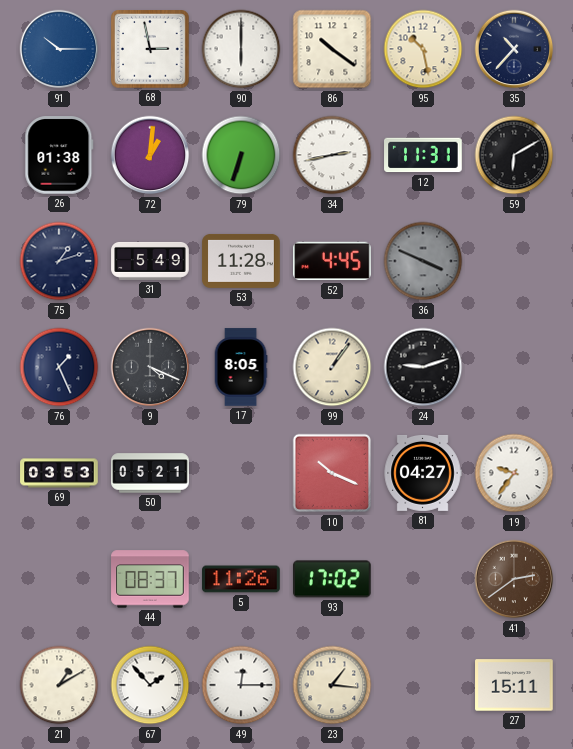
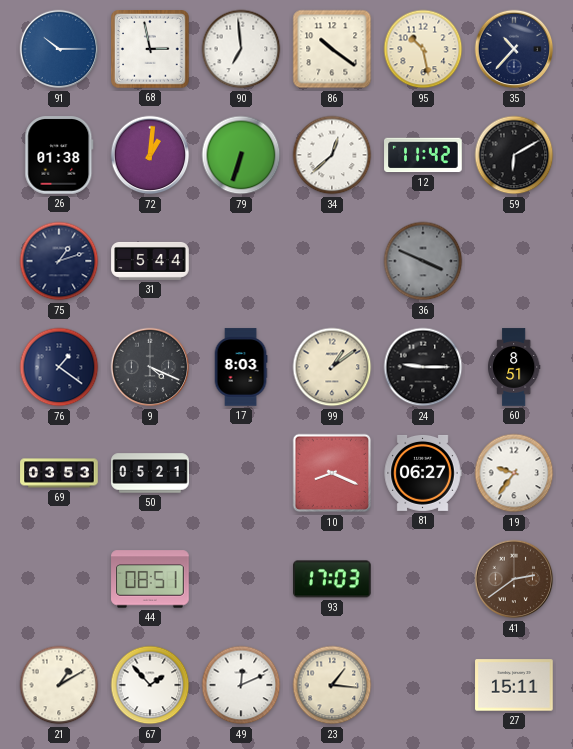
90: 6:00 -> 6:59 (241, 49)
34: 2:43 -> 12:38 (332, 155)
12: 11:31 -> 11:42 (423, 155)
31: 5:49 -> 5:44 (150, 261)
53: 11:28 -> none (241, 261)
52: 4:45 -> none (332, 261)
76: 1:26 -> 1:21 (59, 367)
17: 8:05 -> 8:03 (241, 367)
99: 1:06 -> 1:09 (332, 367)
24: 9:12 -> 9:15 (423, 367)
60: none -> 8:51 (514, 367)
10: 10:19 -> 8:19 (332, 473)
81: 04:27 -> 06:27 (423, 473)
44: 08:37 -> 08:51 (150, 579)
5: 11:26 -> none (241, 579)
93: 17:02 -> 17:03 (333, 579)
49: 12:15 -> 12:11 (241, 685)
